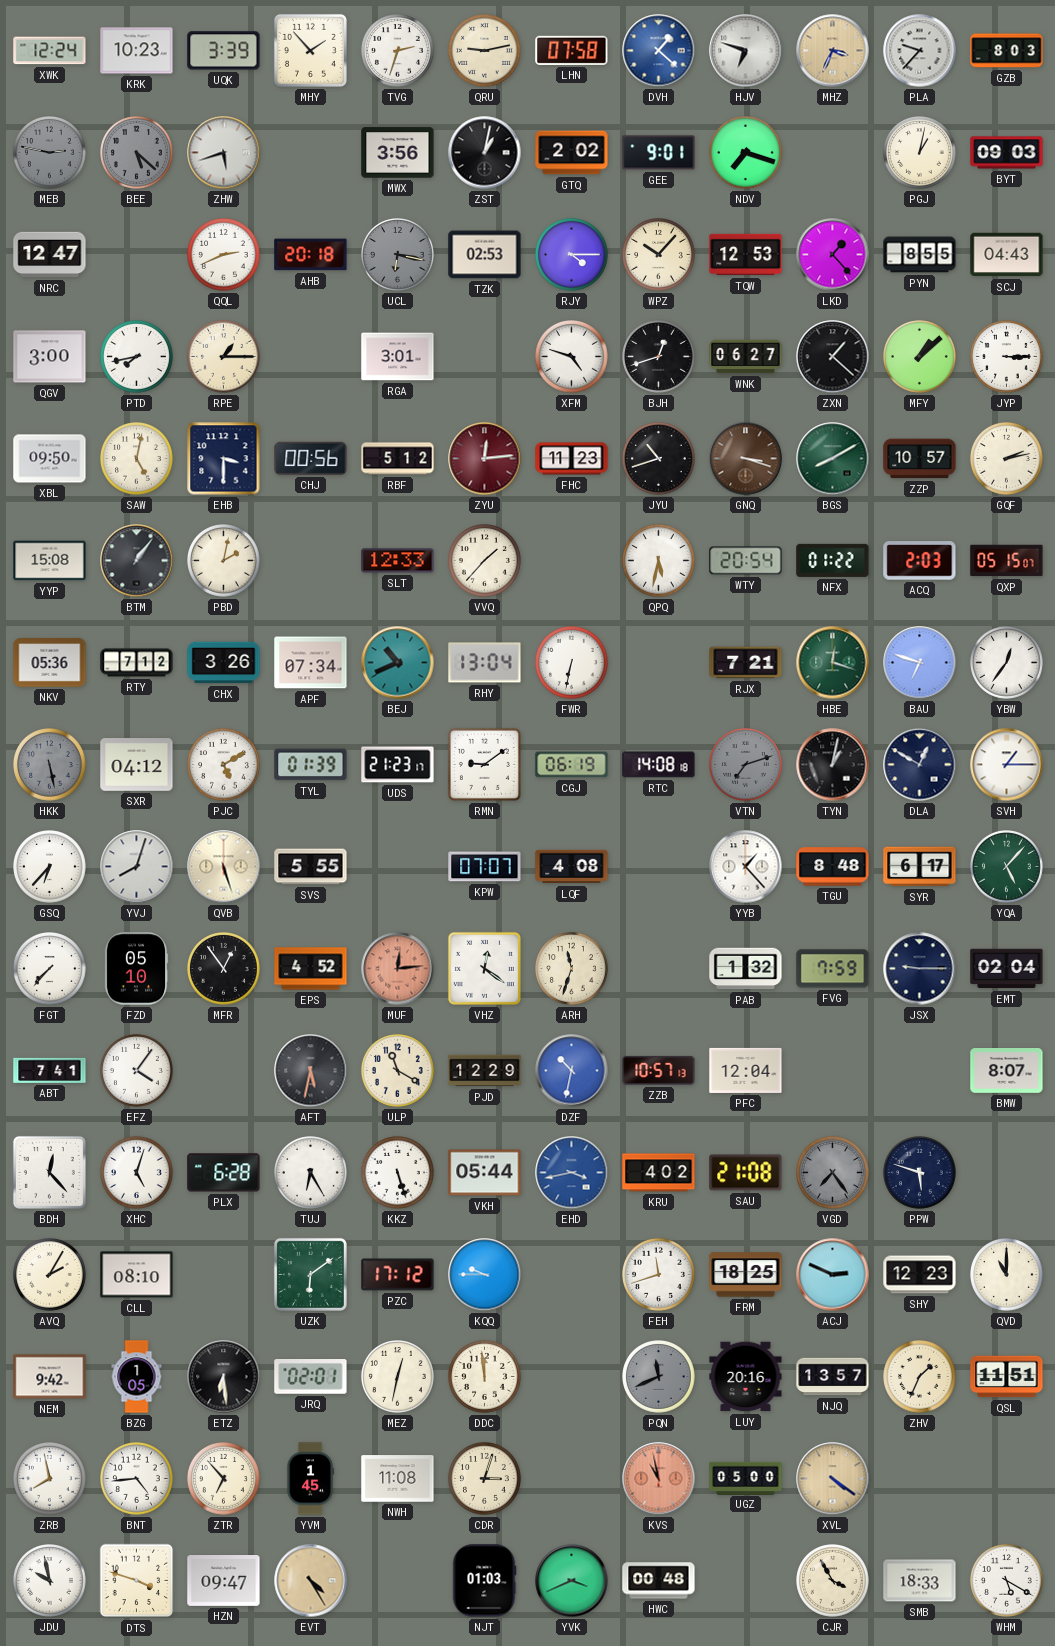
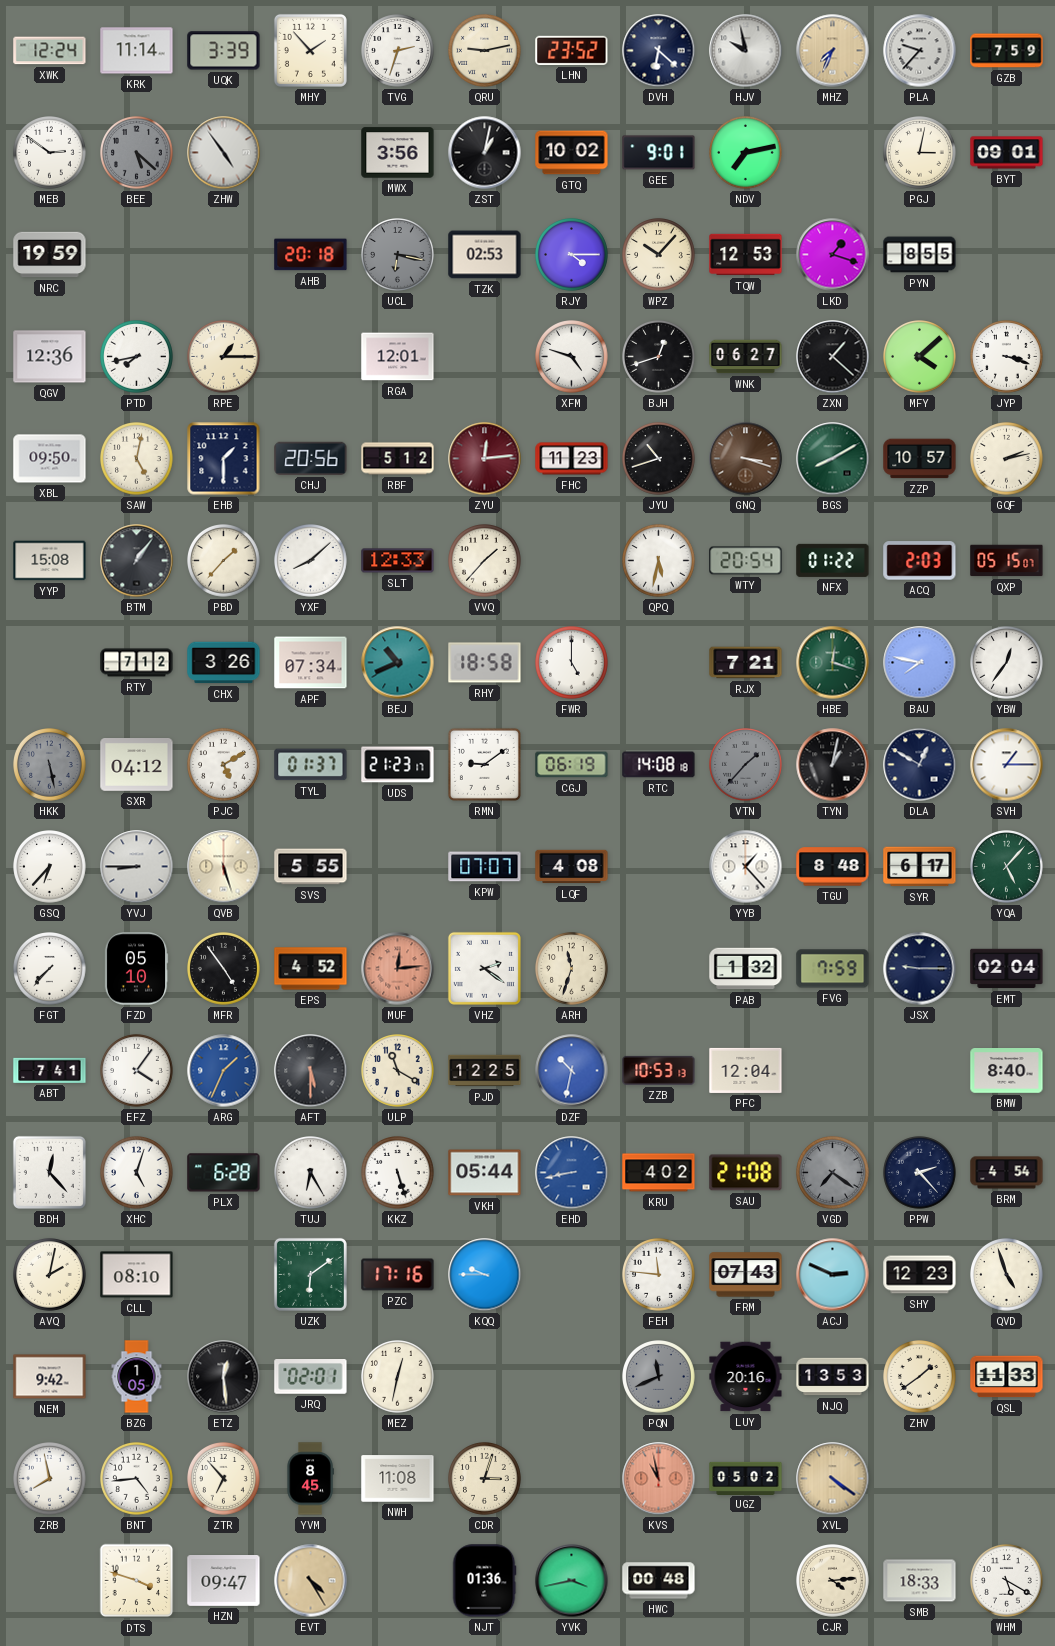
KRK: 10:23 -> 11:14 (137, 51)
LHN: 07:58 -> 23:52 (572, 50)
DVH: 1:22 -> 6:22 (659, 51)
DVH dial: blue -> navy (659, 51)
HJV: 6:48 -> 9:58 (746, 51)
MHZ: 3:34 -> 7:34 (833, 51)
GZB: 8:03 -> 7:59 (1007, 51)
MEB: 2:47 -> 2:51 (50, 153)
MEB dial: grey -> white (50, 153)
ZHW: 5:42 -> 4:54 (224, 153)
GTQ: 2:02 -> 10:02 (572, 153)
NDV: 7:18 -> 7:13 (746, 153)
PGJ: 1:02 -> 3:02 (920, 153)
BYT: 09:03 -> 09:01 (1007, 153)
NRC: 12:47 -> 19:59 (50, 255)
QQL: 2:41 -> none (224, 255)
LKD: 1:23 -> 1:18 (833, 255)
SCJ: 04:43 -> none (1007, 255)
QGV: 3:00 -> 12:36 (50, 357)
RGA: 3:01 -> 12:01 (398, 357)
MFY: 1:08 -> 4:08 (920, 357)
JYP: 3:15 -> 3:18 (1007, 357)
EHB: 3:30 -> 1:30 (224, 459)
CHJ: 00:56 -> 20:56 (311, 458)
PBD: 2:02 -> 1:37 (224, 561)
YXF: none -> 8:08 (311, 561)
NKV: 05:36 -> none (50, 663)
RHY: 13:04 -> 18:58 (485, 663)
FWR: 6:32 -> 5:00 (572, 663)
BAU: 6:48 -> 7:47 (920, 663)
TYL: 01:39 -> 01:37 (311, 765)
VTN: 7:12 -> 1:37 (746, 765)
YVJ: 8:03 -> 8:45 (137, 867)
MFR: 12:54 -> 4:54 (224, 969)
VHZ: 12:21 -> 2:21 (484, 968)
ARG: none -> 1:34 (224, 1071)
AFT: 5:32 -> 5:30 (311, 1071)
PJD: 12:29 -> 12:25 (485, 1071)
ZZB: 10:57 -> 10:53 (659, 1070)
BMW: 8:07 -> 8:40 (1007, 1071)
EHD: 3:43 -> 8:43 (572, 1173)
VGD: 7:24 -> 7:21 (833, 1173)
PPW: 5:48 -> 2:23 (920, 1173)
BRM: none -> 4:54 (1007, 1173)
AVQ: 2:05 -> 2:02 (50, 1275)
PZC: 17:12 -> 17:16 (398, 1275)
FEH: 11:42 -> 11:46 (659, 1275)
FRM: 18:25 -> 07:43 (746, 1275)
QVD: 11:00 -> 4:57 (1007, 1275)
ETZ: 6:29 -> 12:29 (224, 1377)
DDC: 11:59 -> none (485, 1377)
NJQ: 13:57 -> 13:53 (833, 1377)
ZHV: 1:34 -> 1:39 (920, 1377)
QSL: 11:51 -> 11:33 (1007, 1377)
YVM: 1:45 -> 8:45 (310, 1479)
UGZ: 05:00 -> 05:02 (746, 1478)
JDU: 9:58 -> none (50, 1581)
NJT: 01:03 -> 01:36 (484, 1581)
YVK: 3:41 -> 3:43 (572, 1581)
CJR: 3:55 -> 4:14 (833, 1581)
